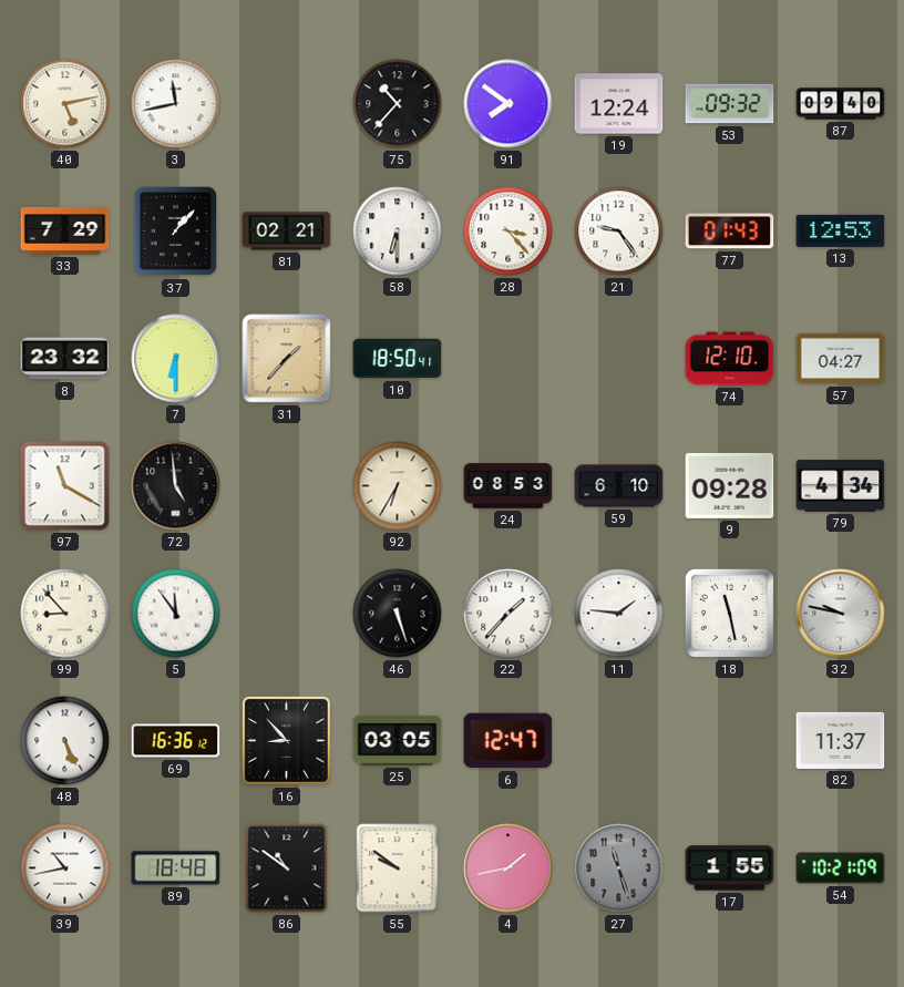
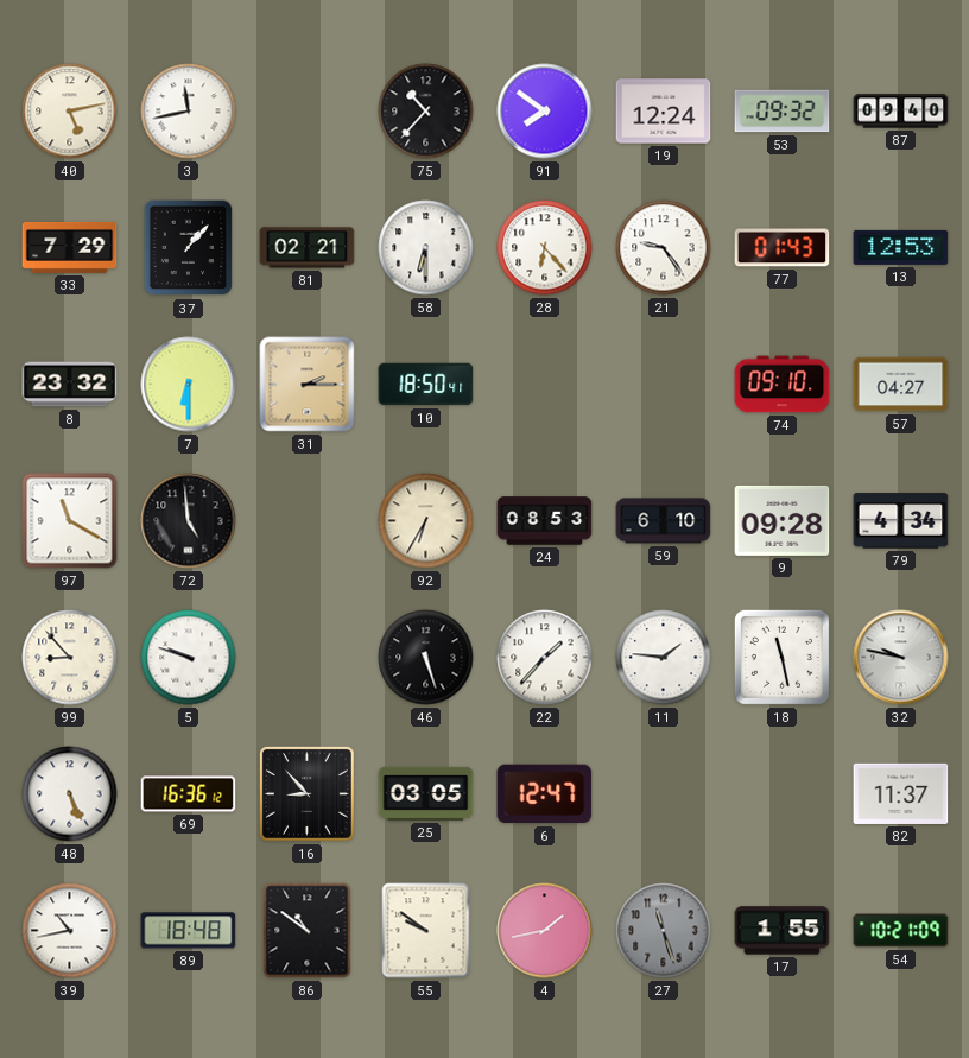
28: 3:23 -> 6:23 (545, 248)
31: 1:37 -> 2:15 (308, 385)
74: 12:10 -> 09:10 (783, 385)
5: 11:54 -> 9:48 (189, 658)
